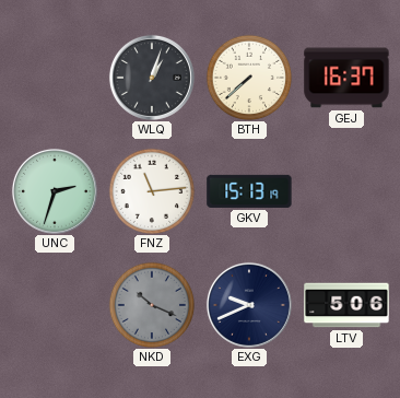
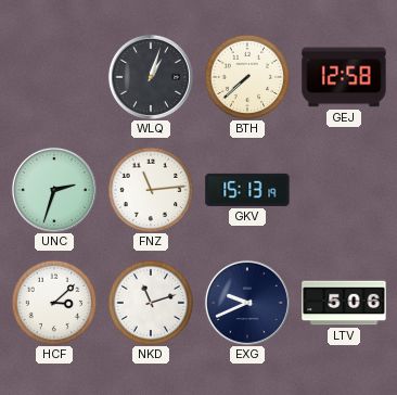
GEJ: 16:37 -> 12:58 (344, 77)
HCF: none -> 3:08 (54, 303)
NKD: 10:19 -> 11:12 (151, 303)
NKD dial: grey -> white (151, 303)
